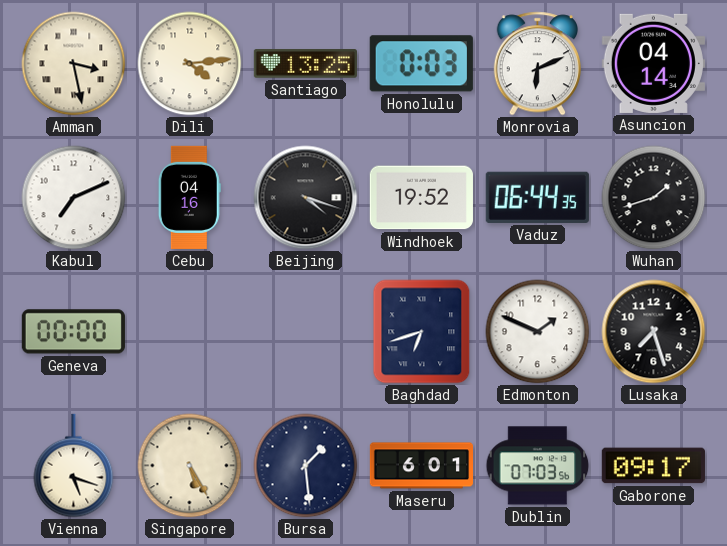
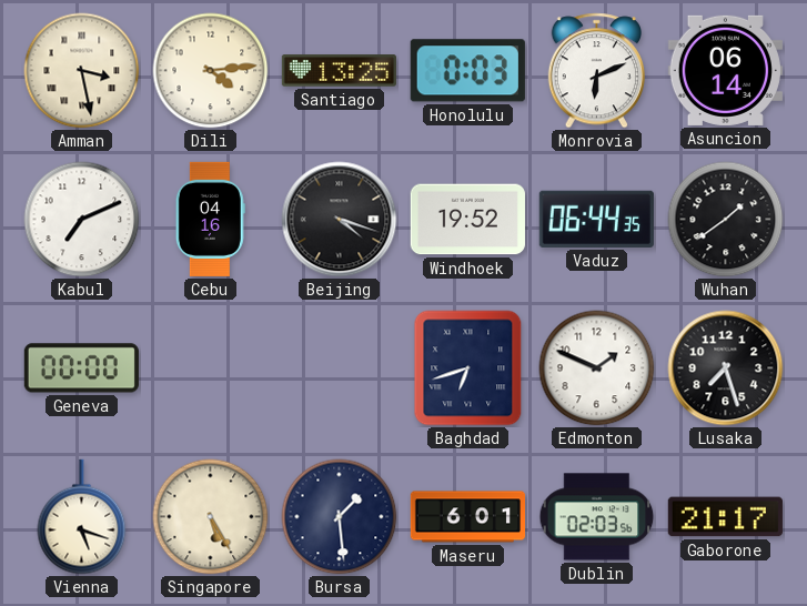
Asuncion: 04:14 -> 06:14 (725, 70)
Wuhan: 1:42 -> 1:39 (726, 220)
Dublin: 07:03 -> 02:03 (597, 517)
Gaborone: 09:17 -> 21:17 (725, 517)
